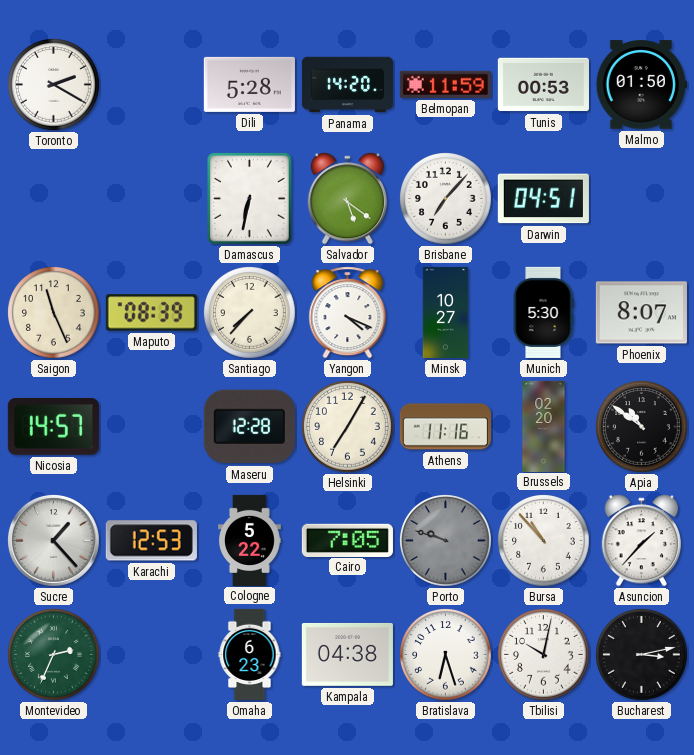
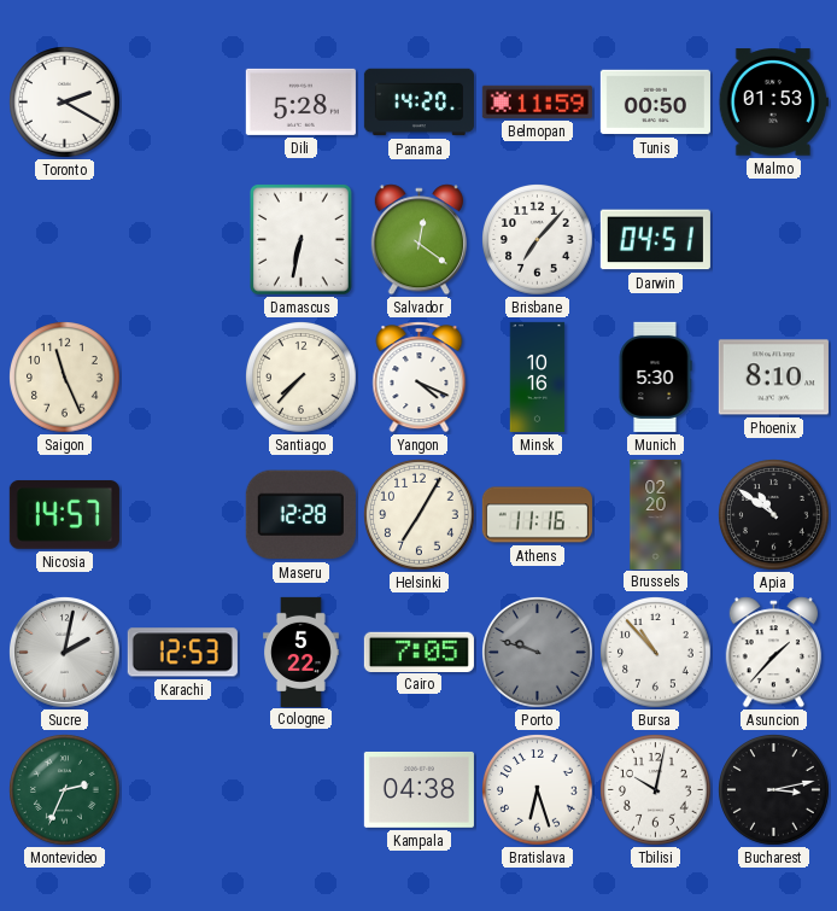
Tunis: 00:53 -> 00:50 (655, 103)
Malmo: 01:50 -> 01:53 (773, 103)
Salvador: 5:21 -> 12:21 (418, 240)
Maputo: 08:39 -> none (151, 313)
Minsk: 10:27 -> 10:16 (538, 376)
Phoenix: 8:07 -> 8:10 (773, 378)
Sucre: 1:23 -> 2:02 (64, 652)
Omaha: 6:23 -> none (250, 654)
